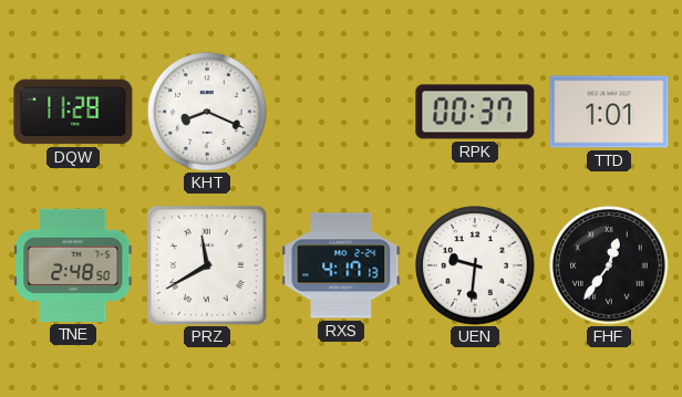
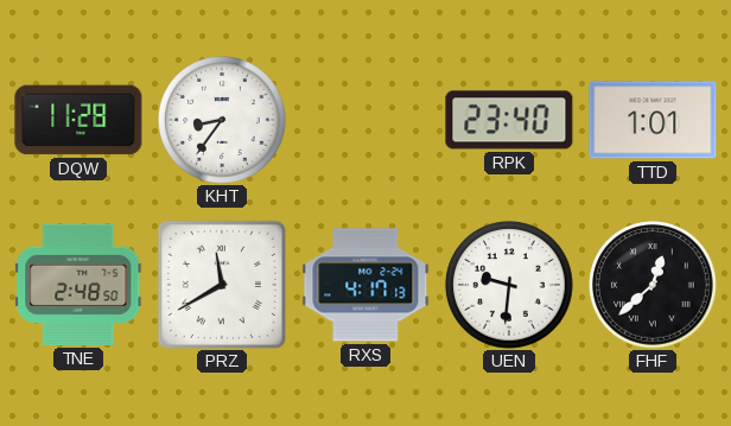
KHT: 8:19 -> 8:36 (222, 120)
RPK: 00:37 -> 23:40 (509, 120)
FHF: 12:36 -> 12:38 (653, 285)
